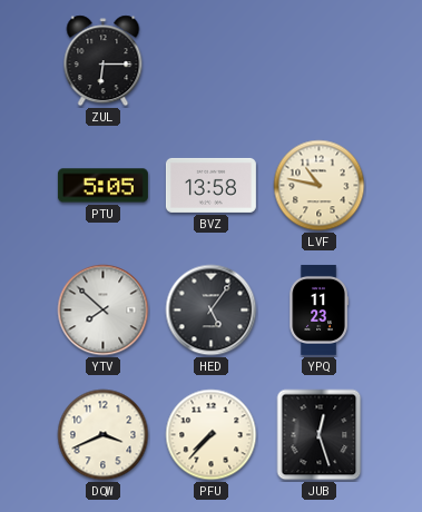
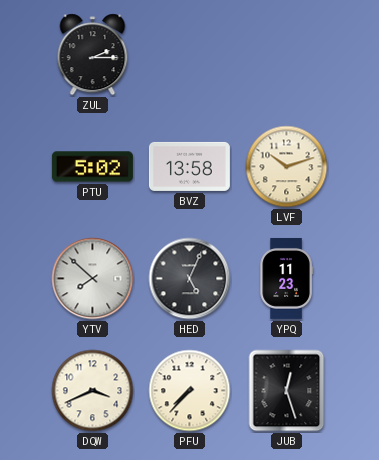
ZUL: 6:15 -> 2:15 (93, 55)
PTU: 5:05 -> 5:02 (92, 167)
LVF: 10:47 -> 10:12 (287, 167)
HED: 5:06 -> 5:04 (190, 279)
